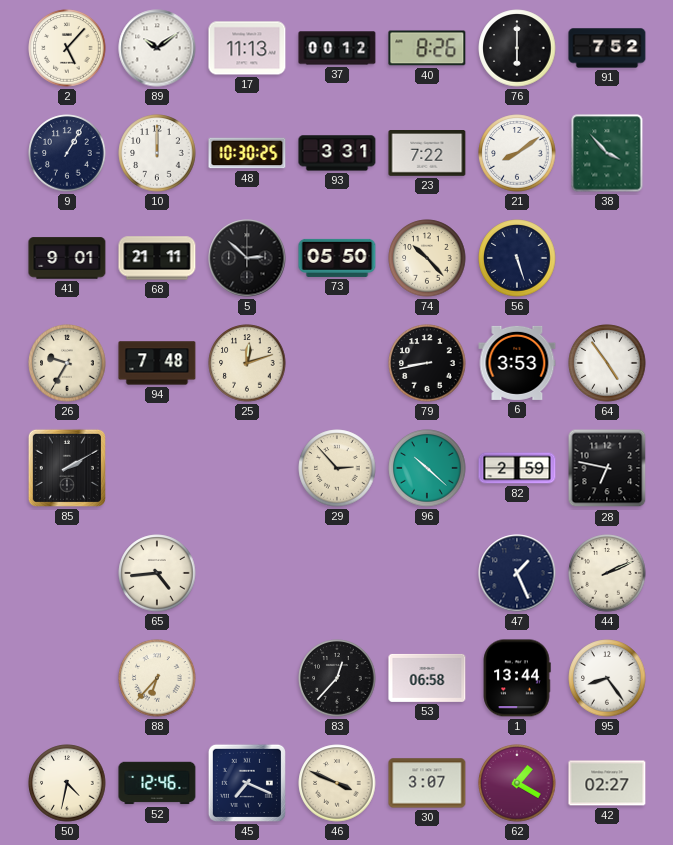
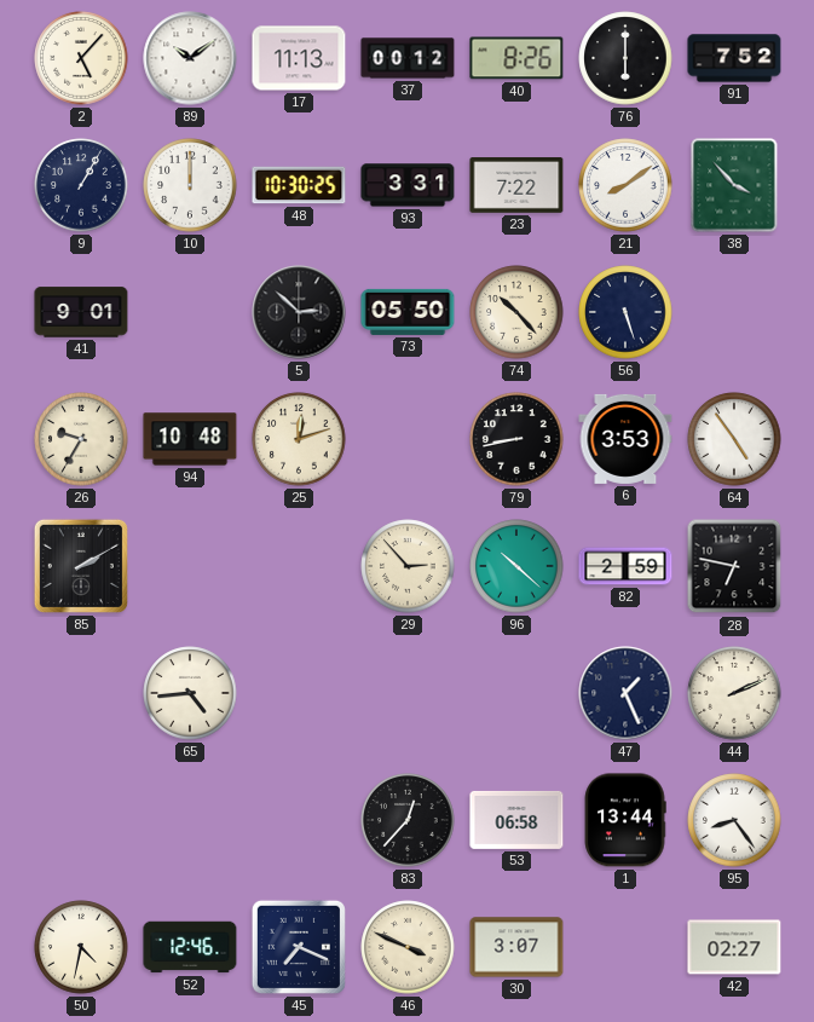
68: 21:11 -> none (157, 258)
94: 7:48 -> 10:48 (190, 439)
88: 6:37 -> none (157, 678)
62: 1:20 -> none (517, 783)
